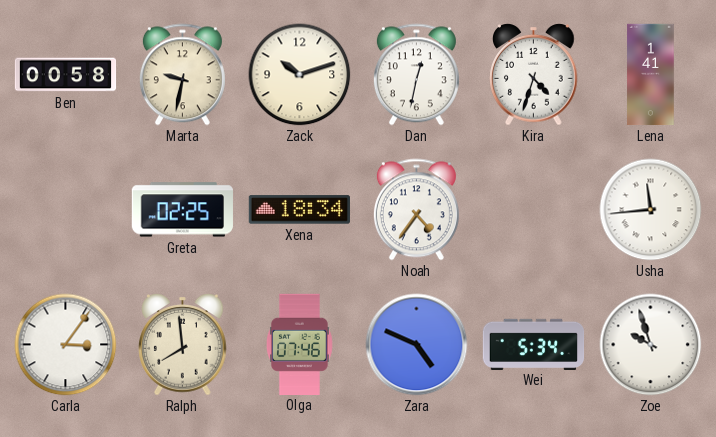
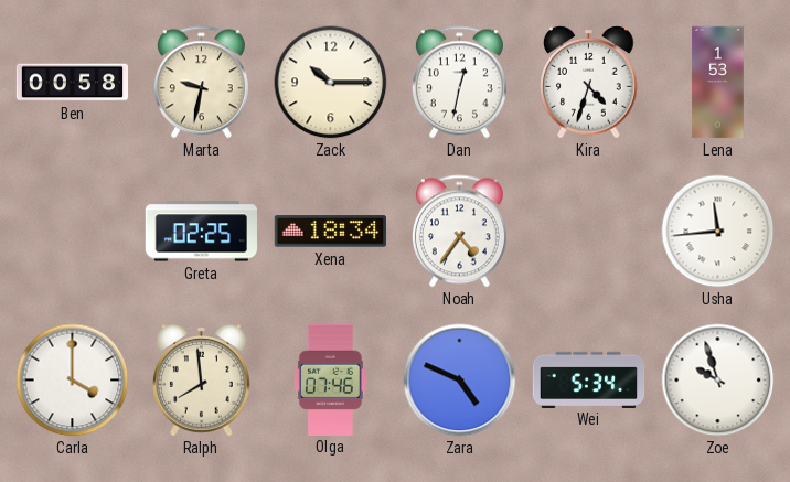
Zack: 10:12 -> 10:15 (331, 83)
Lena: 1:41 -> 1:53 (718, 83)
Carla: 3:06 -> 4:00 (73, 381)
